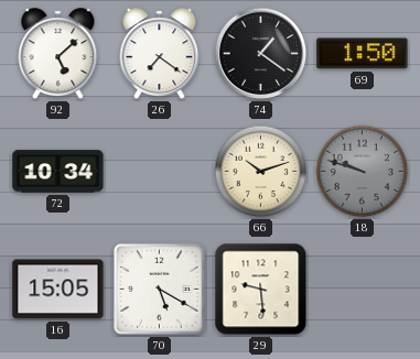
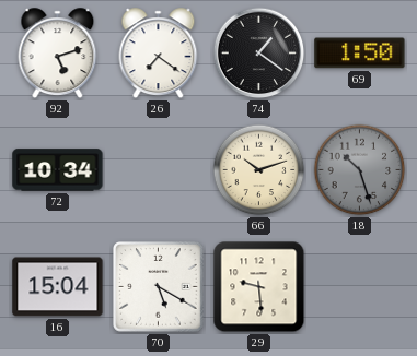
92: 5:08 -> 5:12 (58, 54)
18: 9:48 -> 10:27 (360, 170)
16: 15:05 -> 15:04 (58, 287)
